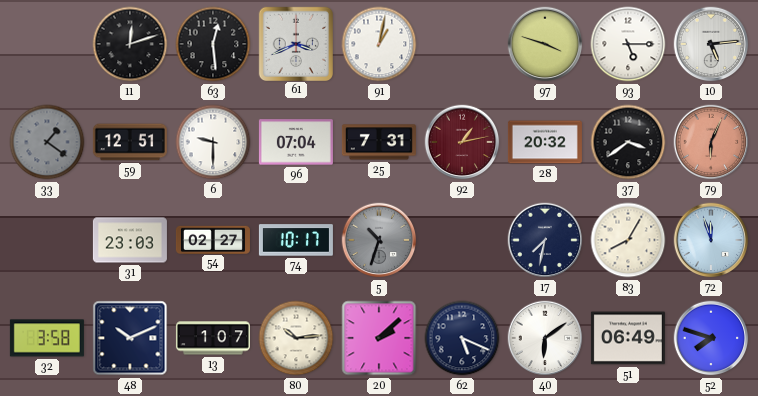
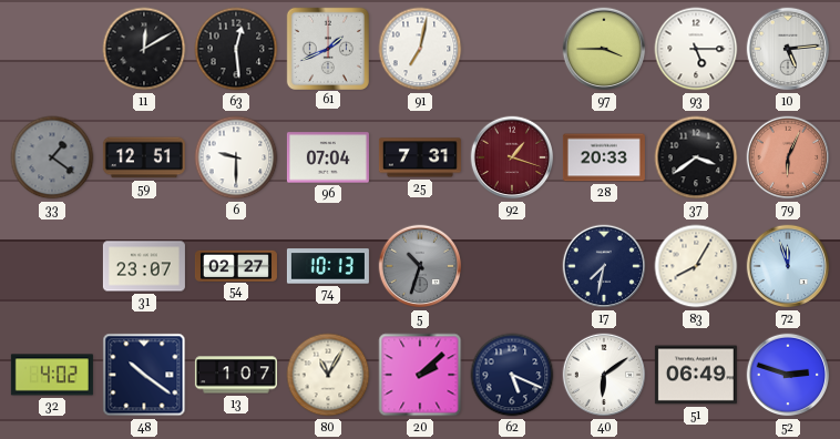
11: 12:12 -> 12:10 (144, 49)
61: 3:41 -> 1:41 (327, 48)
91: 1:02 -> 7:02 (420, 49)
97: 3:48 -> 3:45 (604, 49)
92: 1:13 -> 1:18 (512, 157)
28: 20:32 -> 20:33 (604, 157)
31: 23:03 -> 23:07 (144, 266)
74: 10:17 -> 10:13 (328, 266)
32: 3:58 -> 4:02 (52, 375)
48: 10:11 -> 10:21 (144, 375)
80: 10:14 -> 11:05 (328, 375)
52: 7:48 -> 2:48 (788, 375)
